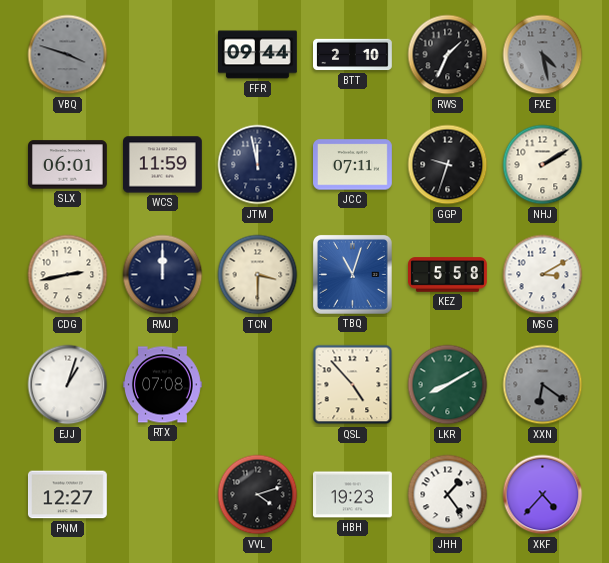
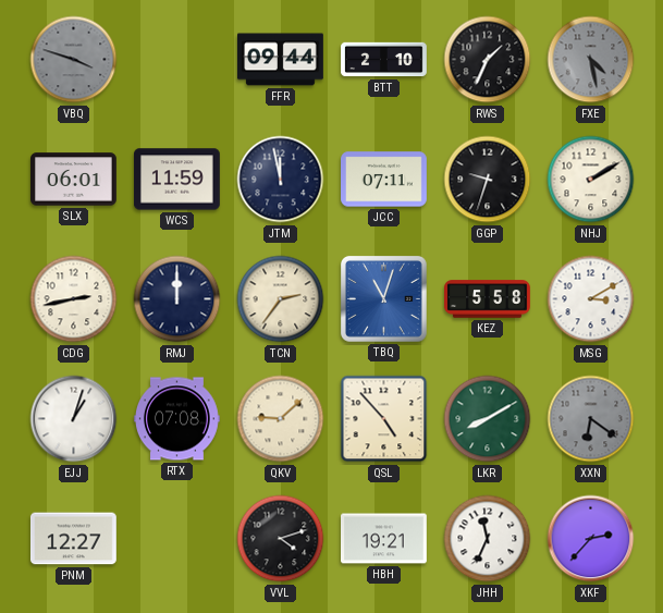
TCN: 3:30 -> 2:36 (281, 299)
QKV: none -> 9:08 (281, 419)
HBH: 19:23 -> 19:21 (384, 539)
JHH: 1:24 -> 11:34 (488, 539)
XKF: 4:37 -> 2:37 (591, 539)
